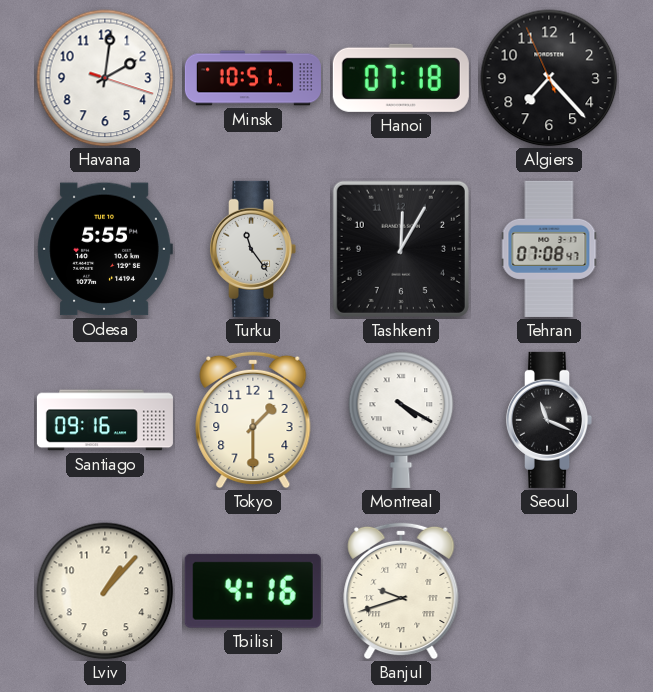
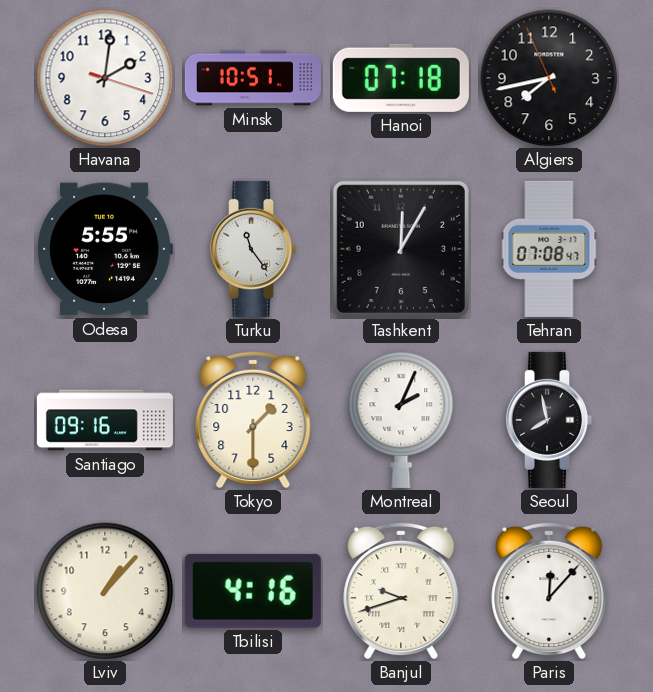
Algiers: 7:22 -> 7:42 (549, 78)
Montreal: 4:20 -> 2:04 (401, 420)
Seoul: 11:19 -> 7:58 (549, 420)
Paris: none -> 12:07 (549, 591)
